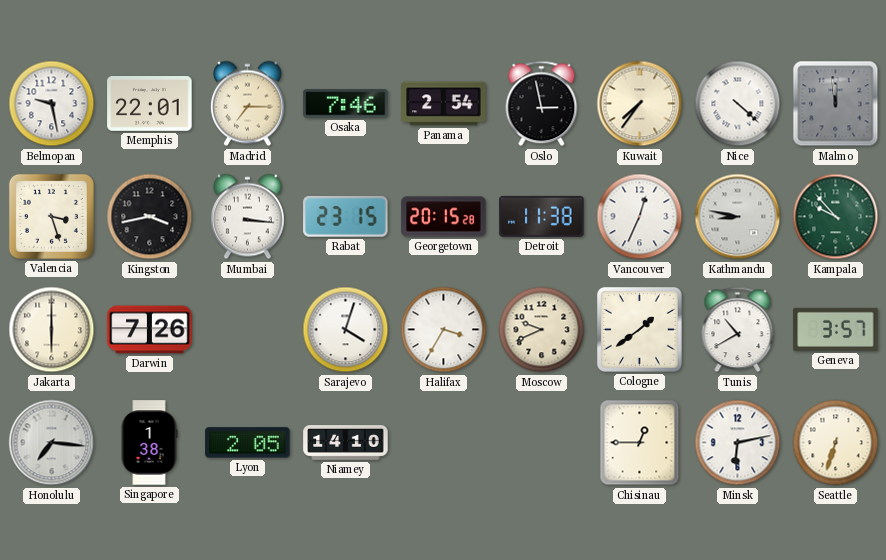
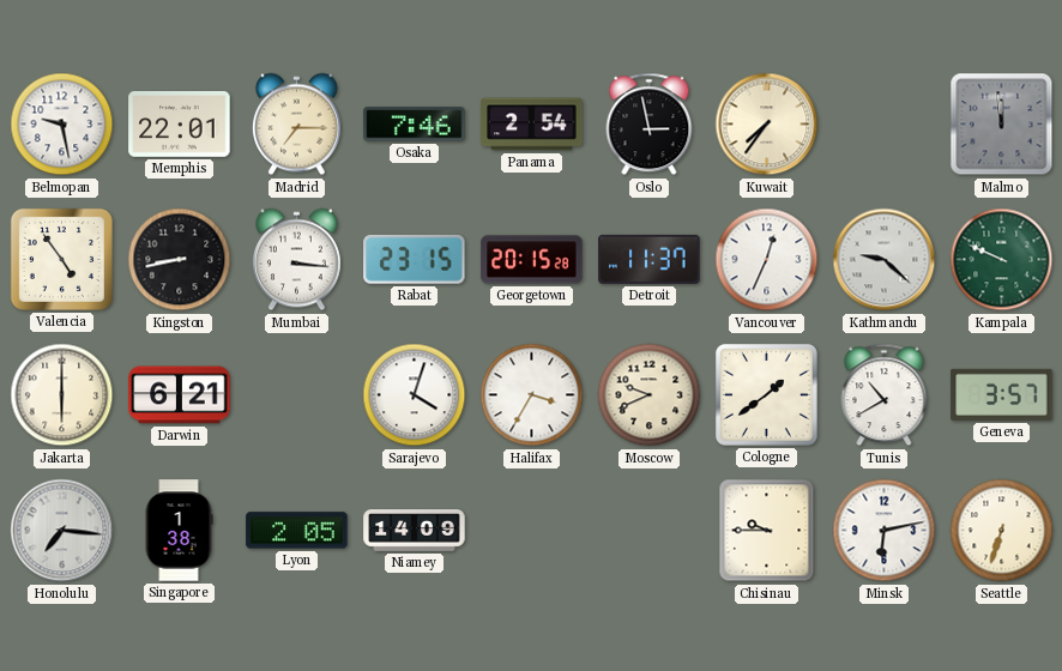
Nice: 4:22 -> none (738, 104)
Valencia: 3:27 -> 4:54 (61, 259)
Kingston: 3:43 -> 8:43 (180, 260)
Detroit: 11:38 -> 11:37 (650, 259)
Kathmandu: 8:47 -> 9:22 (885, 260)
Kampala: 9:53 -> 9:49 (1002, 260)
Darwin: 7:26 -> 6:21 (180, 395)
Niamey: 14:10 -> 14:09 (415, 531)
Chisinau: 12:45 -> 9:45 (767, 531)
